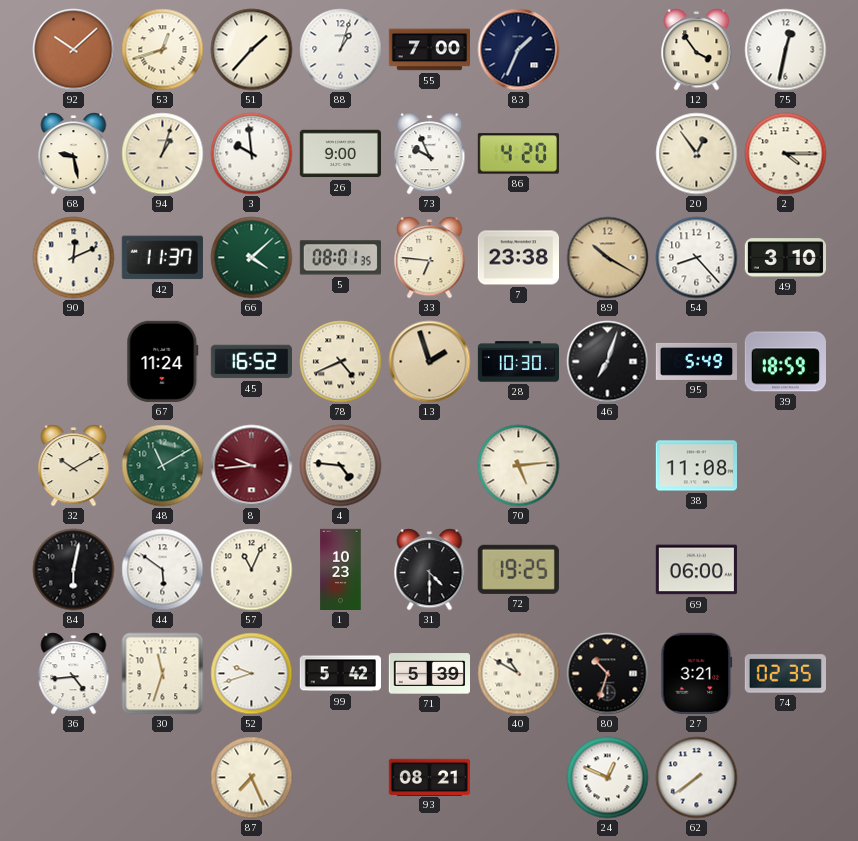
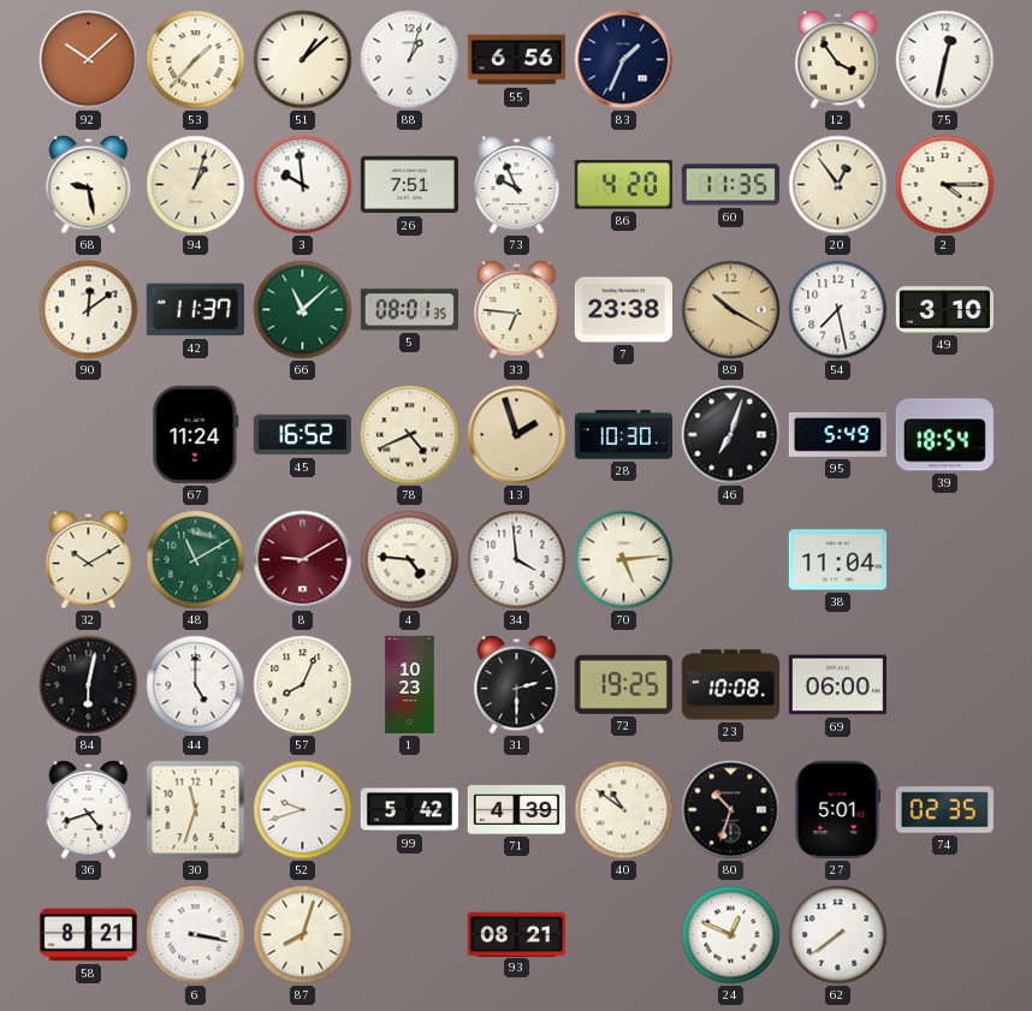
53: 12:42 -> 1:37 (196, 60)
51: 1:37 -> 1:08 (303, 60)
55: 7:00 -> 6:56 (516, 60)
26: 9:00 -> 7:51 (409, 185)
60: none -> 11:35 (730, 185)
90: 12:11 -> 12:09 (89, 310)
66: 4:08 -> 11:08 (303, 310)
54: 8:23 -> 7:28 (838, 310)
39: 18:59 -> 18:54 (944, 435)
8: 9:44 -> 9:10 (303, 560)
34: none -> 3:59 (517, 560)
38: 11:08 -> 11:04 (837, 560)
44: 5:51 -> 5:00 (196, 685)
57: 11:04 -> 8:04 (303, 685)
31: 4:30 -> 2:30 (517, 685)
23: none -> 10:08 (730, 685)
36: 4:44 -> 4:42 (89, 810)
71: 5:39 -> 4:39 (516, 810)
40: 10:50 -> 10:51 (624, 810)
27: 3:21 -> 5:01 (838, 809)
58: none -> 8:21 (88, 935)
6: none -> 3:17 (196, 935)
87: 7:26 -> 8:03 (303, 935)
